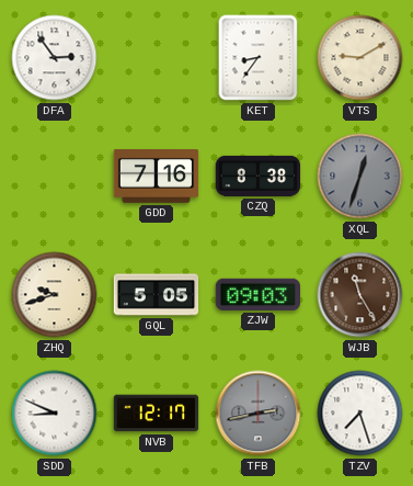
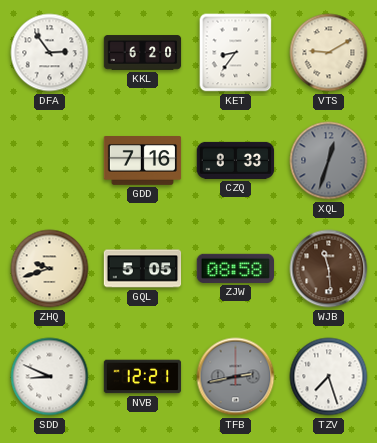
KKL: none -> 6:20 (143, 53)
CZQ: 8:38 -> 8:33 (236, 160)
ZJW: 09:03 -> 08:58 (235, 268)
WJB: 11:25 -> 11:29 (329, 269)
NVB: 12:17 -> 12:21 (143, 377)
